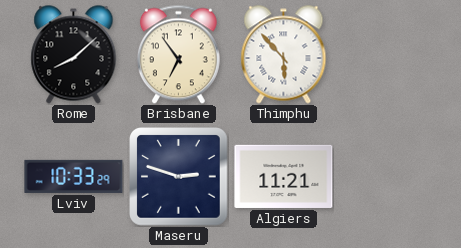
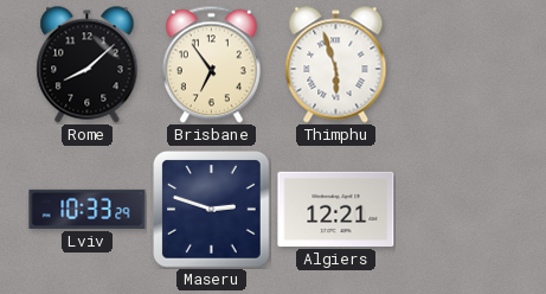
Thimphu: 5:53 -> 5:57 (336, 65)
Algiers: 11:21 -> 12:21 (336, 209)
